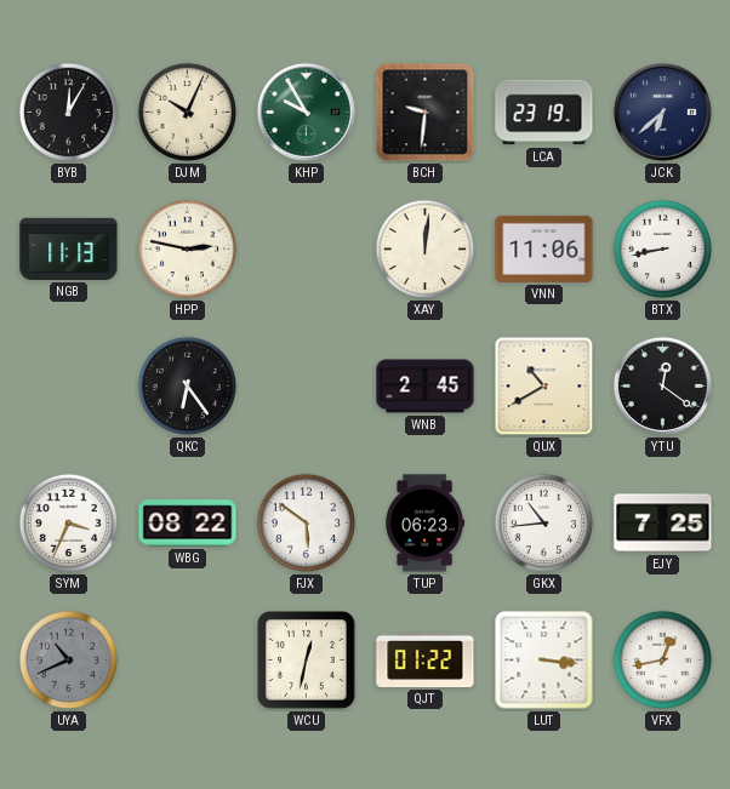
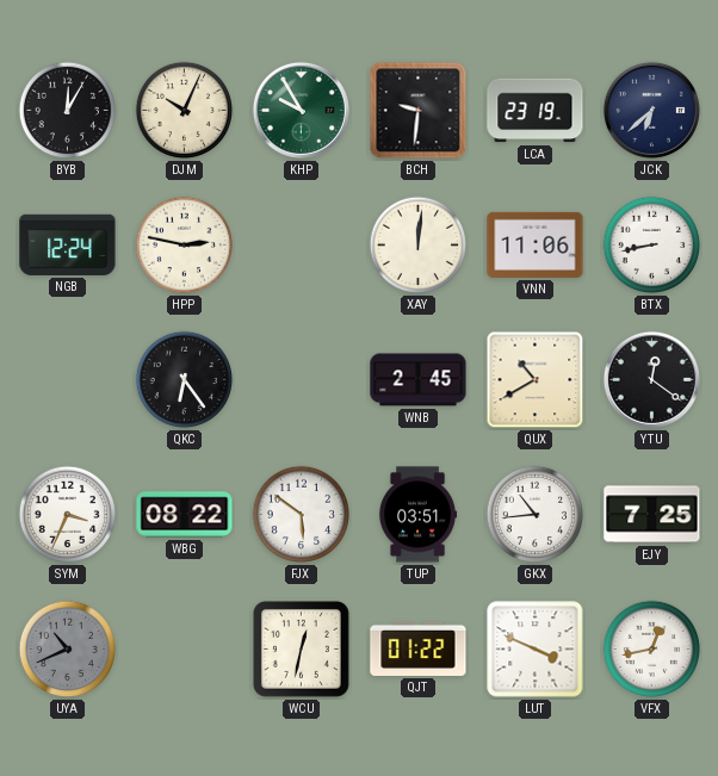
NGB: 11:13 -> 12:24 (68, 244)
TUP: 06:23 -> 03:51 (419, 515)
LUT: 3:16 -> 3:49 (536, 650)
